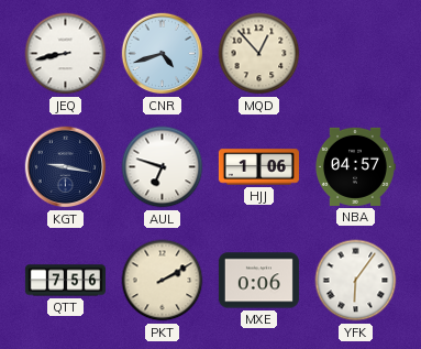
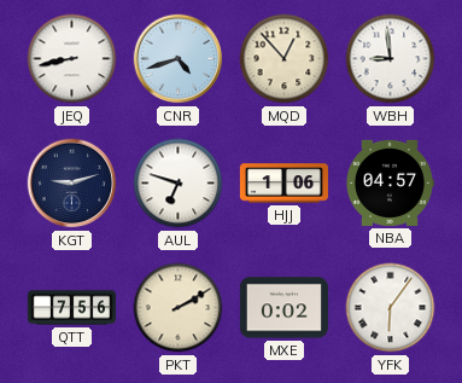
WBH: none -> 8:59 (391, 59)
KGT: 9:17 -> 9:12 (72, 184)
MXE: 0:06 -> 0:02 (283, 308)
